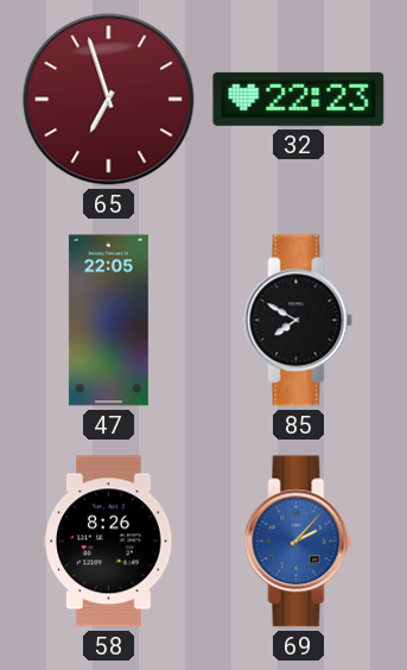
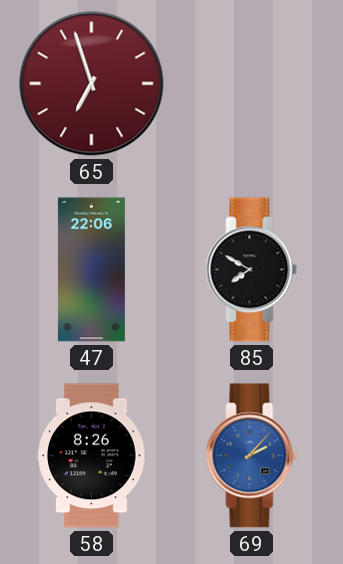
32: 22:23 -> none (299, 99)
47: 22:05 -> 22:06 (91, 270)
